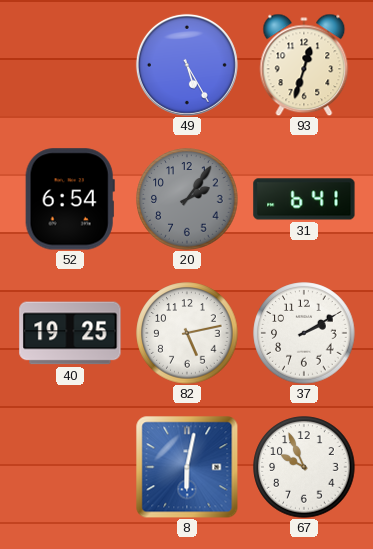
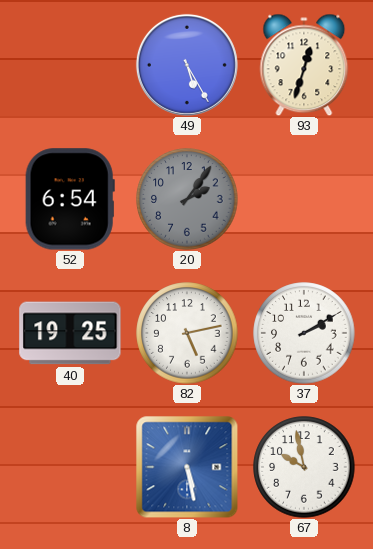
31: 6:41 -> none (304, 199)
8: 6:02 -> 5:28 (187, 467)
67: 9:56 -> 9:58 (304, 467)
